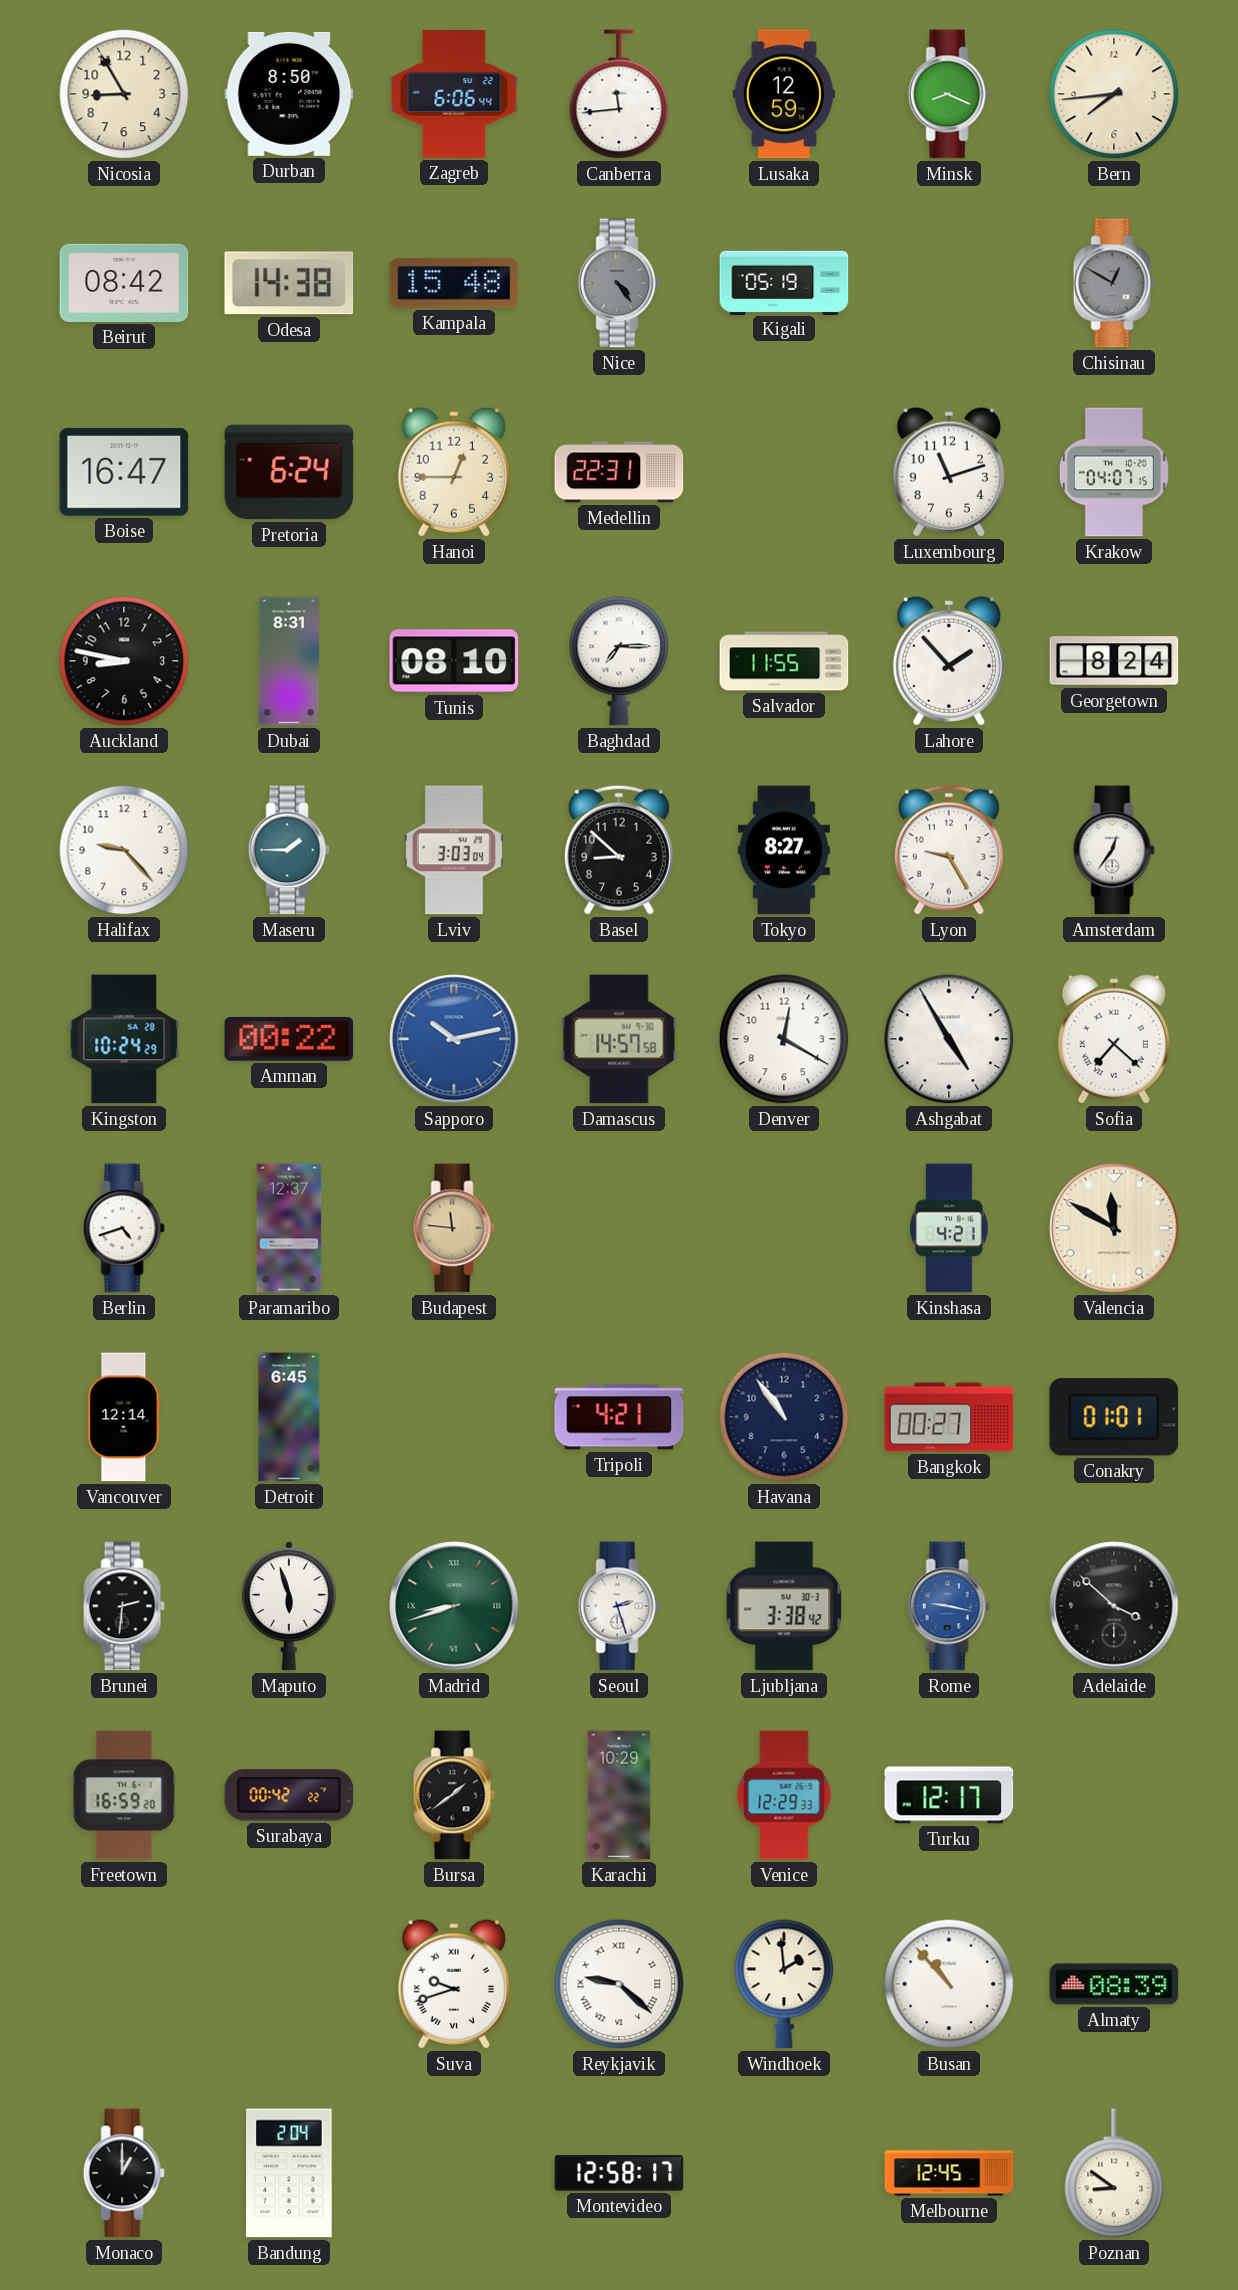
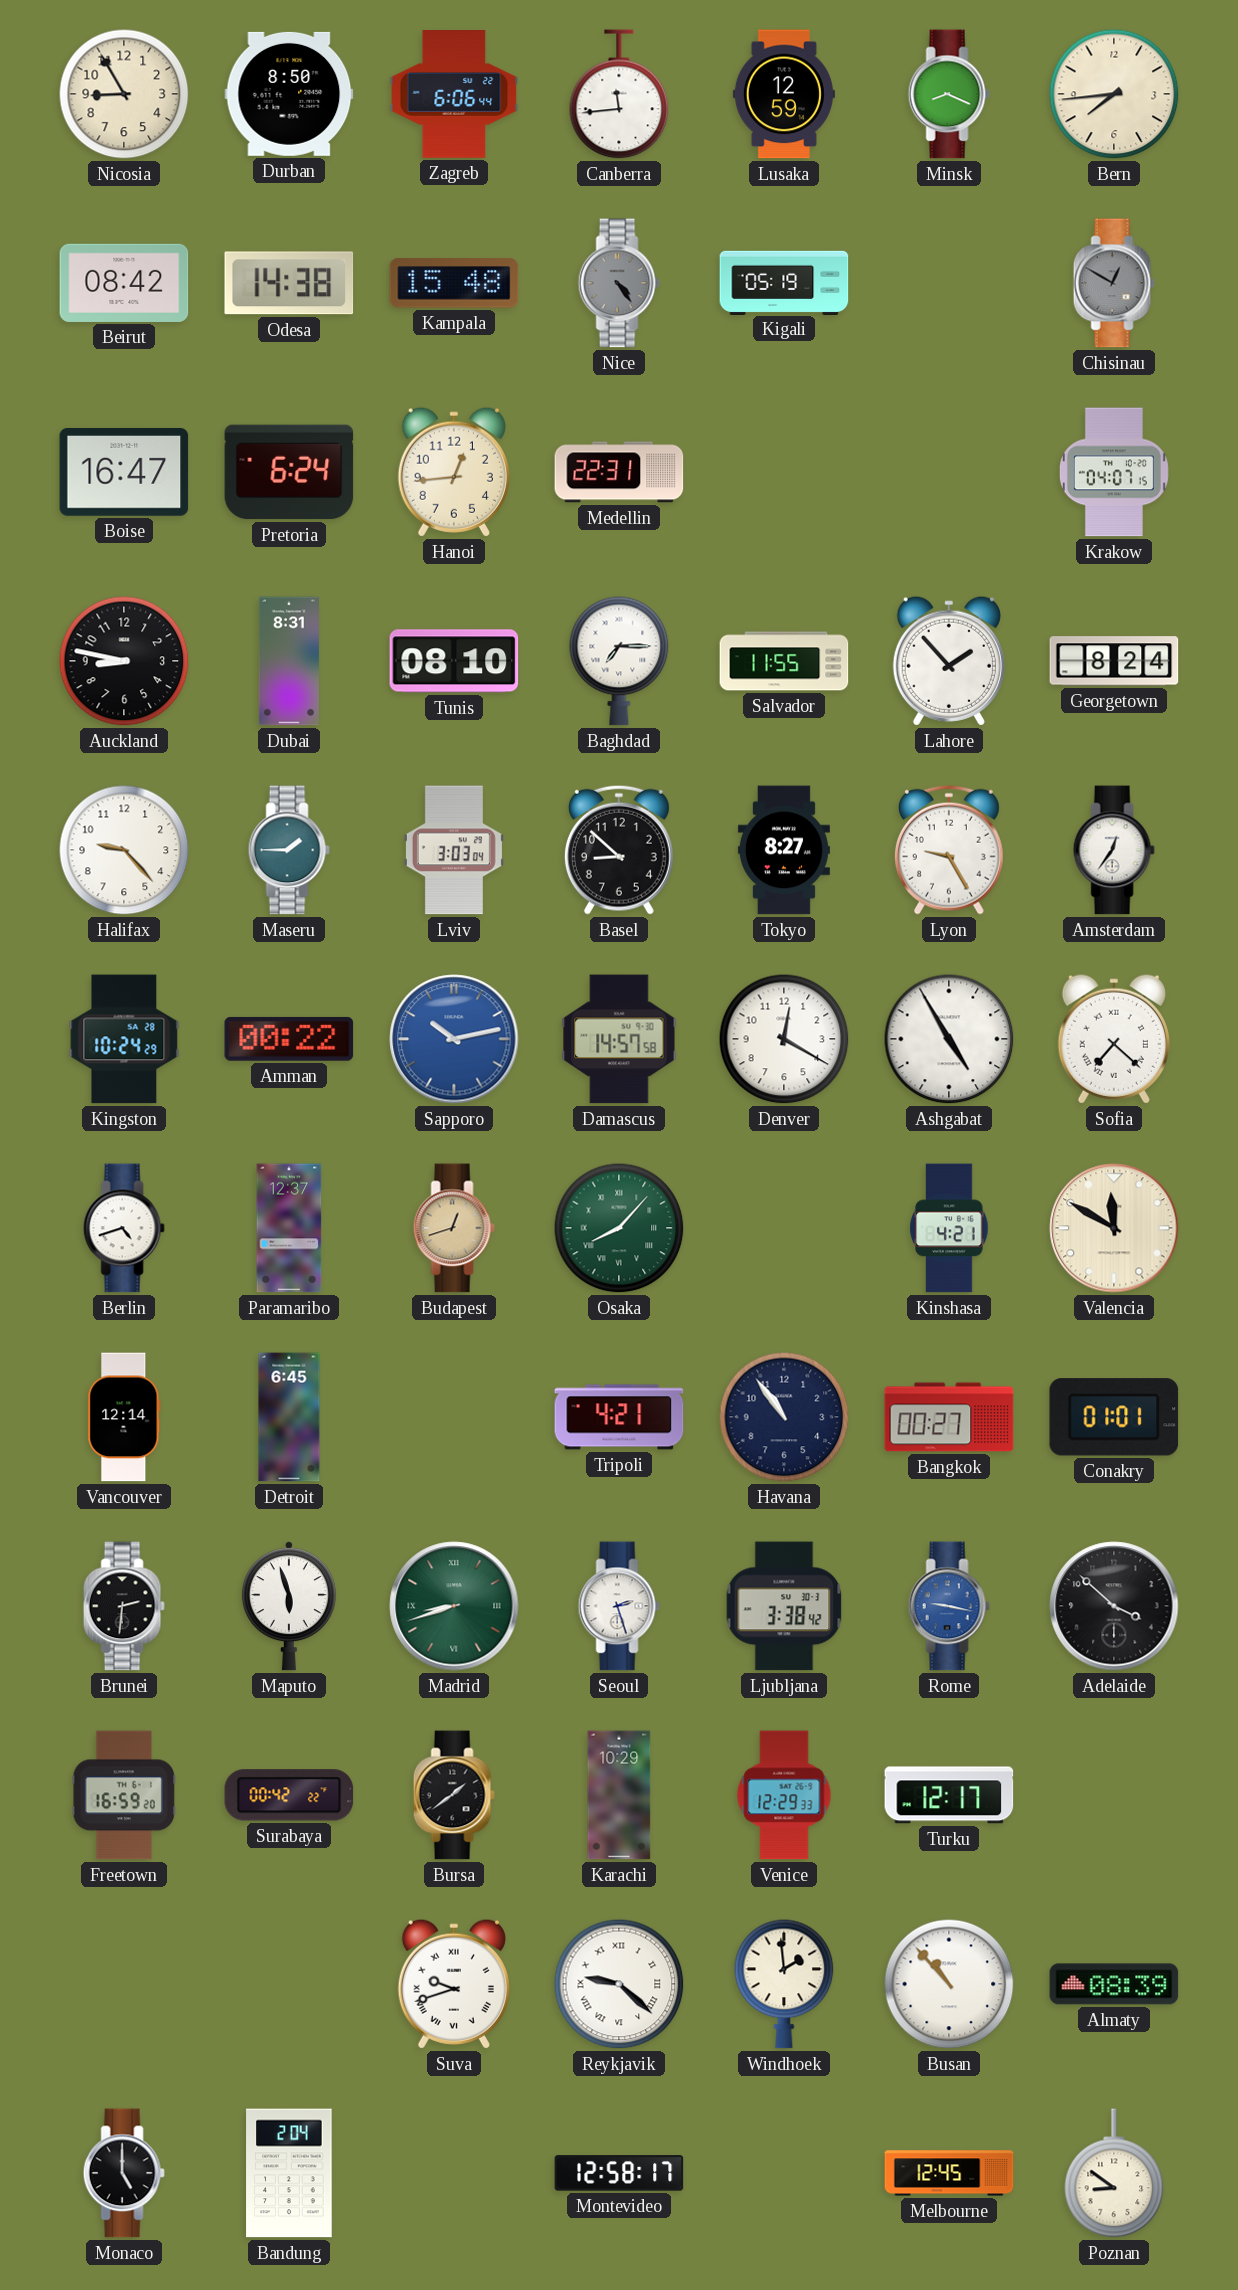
Hanoi: 12:45 -> 12:44 (454, 472)
Luxembourg: 11:12 -> none (949, 472)
Budapest: 11:46 -> 12:42 (454, 1228)
Osaka: none -> 8:07 (619, 1228)
Monaco: 1:00 -> 5:00 (124, 2173)
